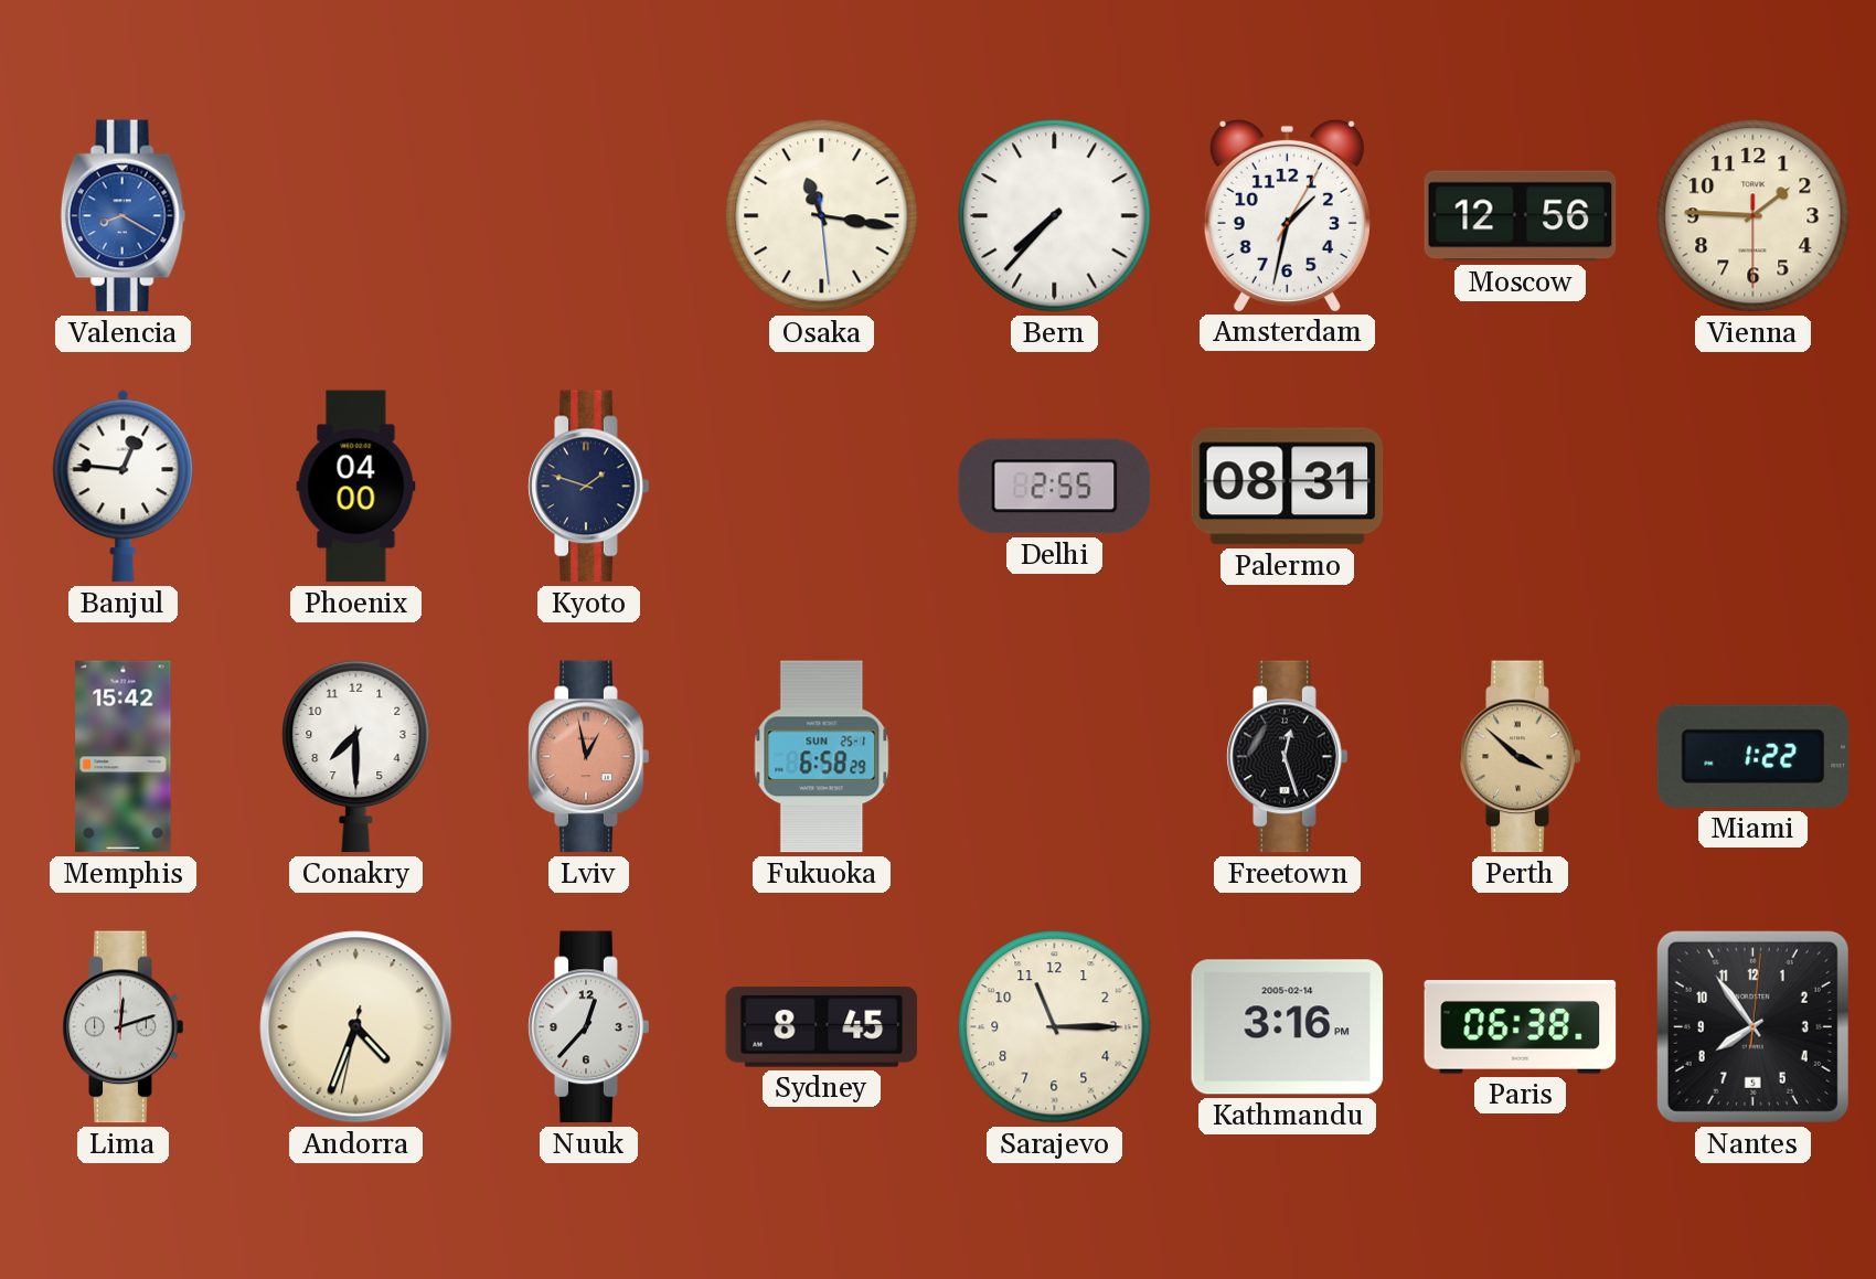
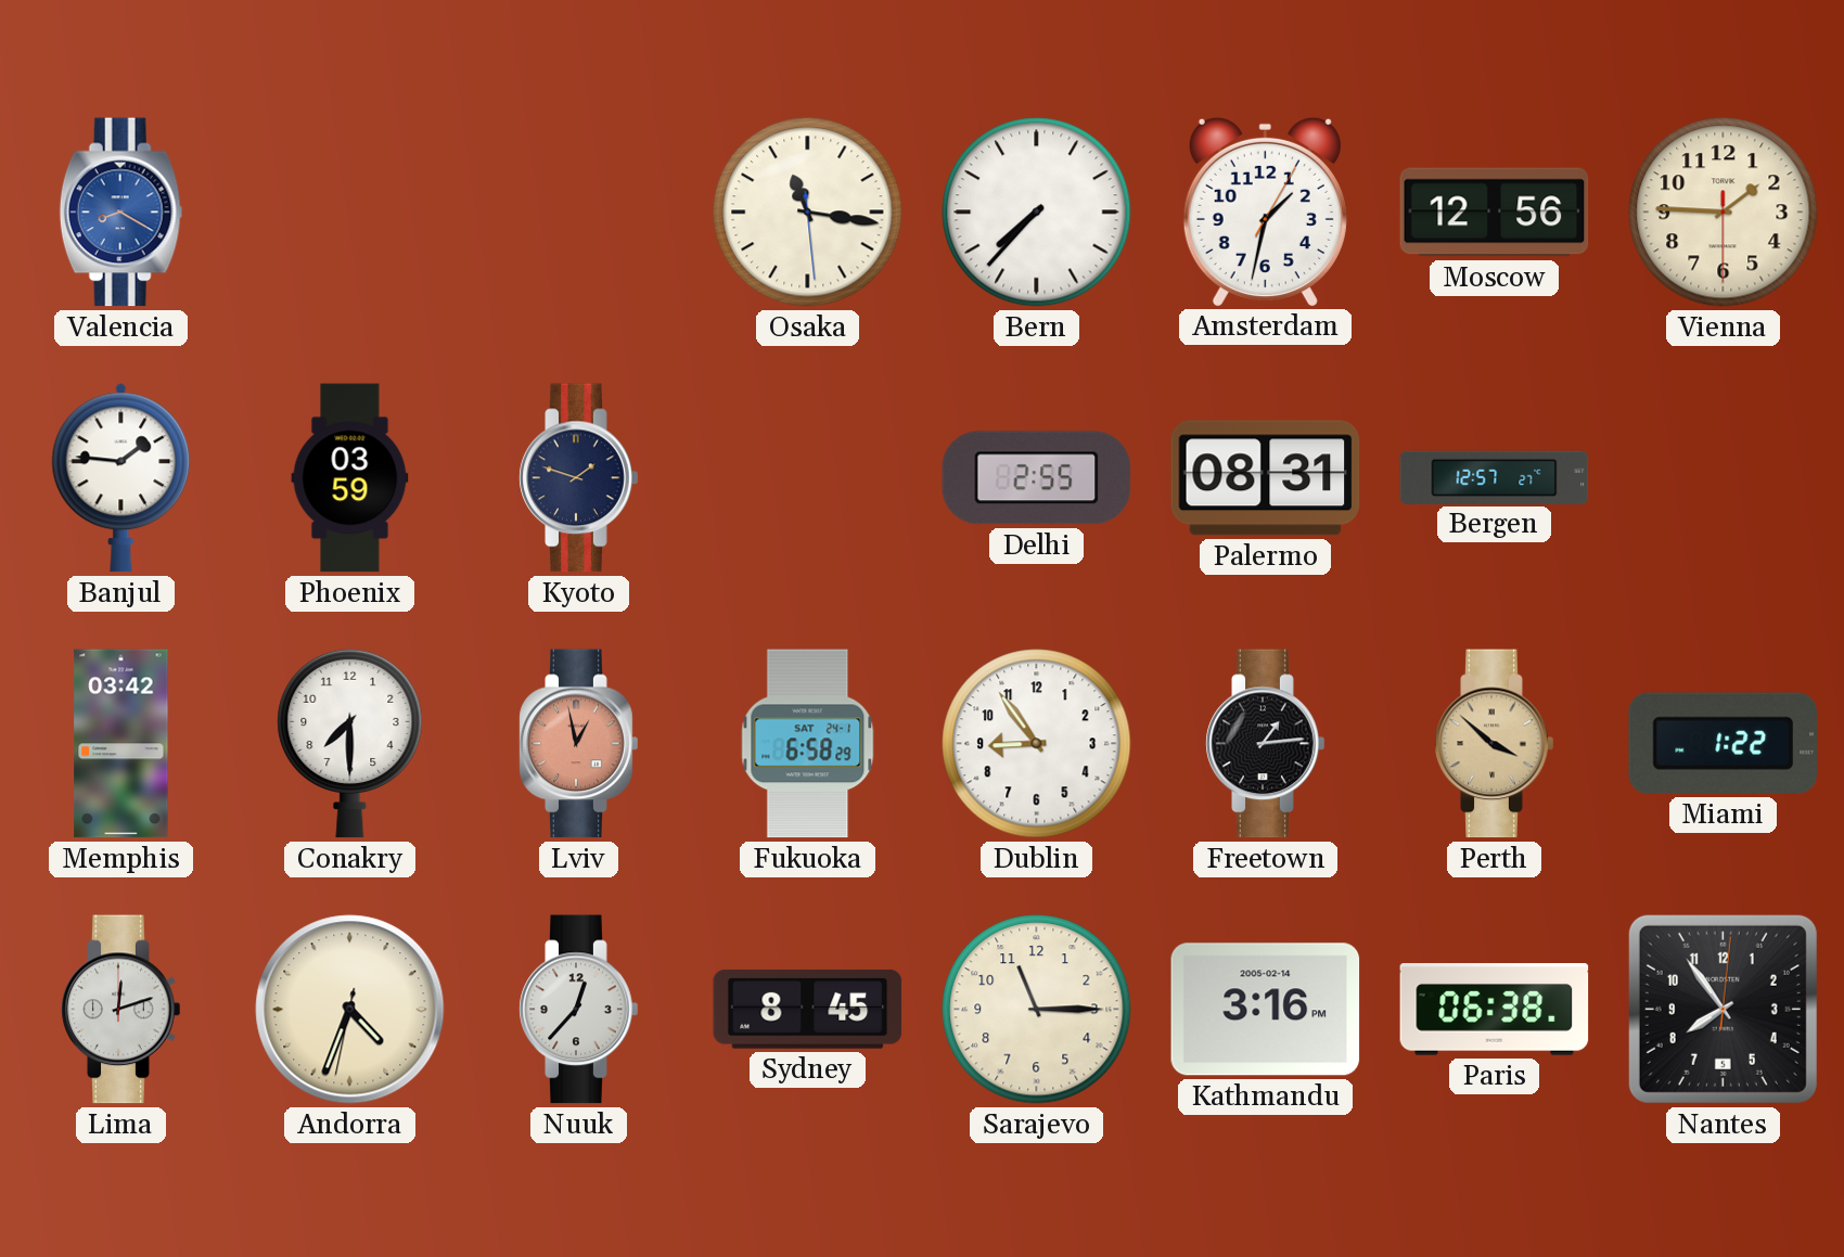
Banjul: 12:46 -> 1:46 (121, 478)
Phoenix: 04:00 -> 03:59 (350, 478)
Bergen: none -> 12:57 (1495, 477)
Memphis: 15:42 -> 03:42 (121, 744)
Fukuoka date: SUN 25-1 -> SAT 24-1 (808, 744)
Dublin: none -> 8:54 (1037, 744)
Freetown: 12:27 -> 1:14 (1266, 744)
